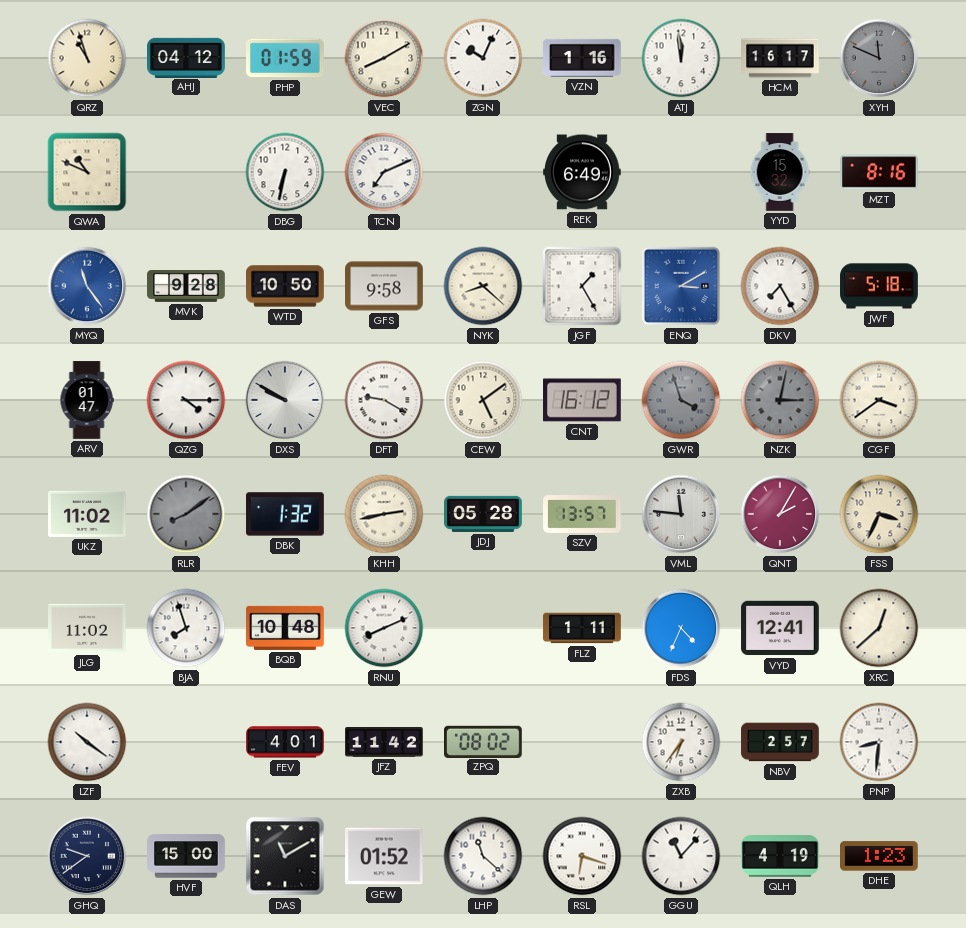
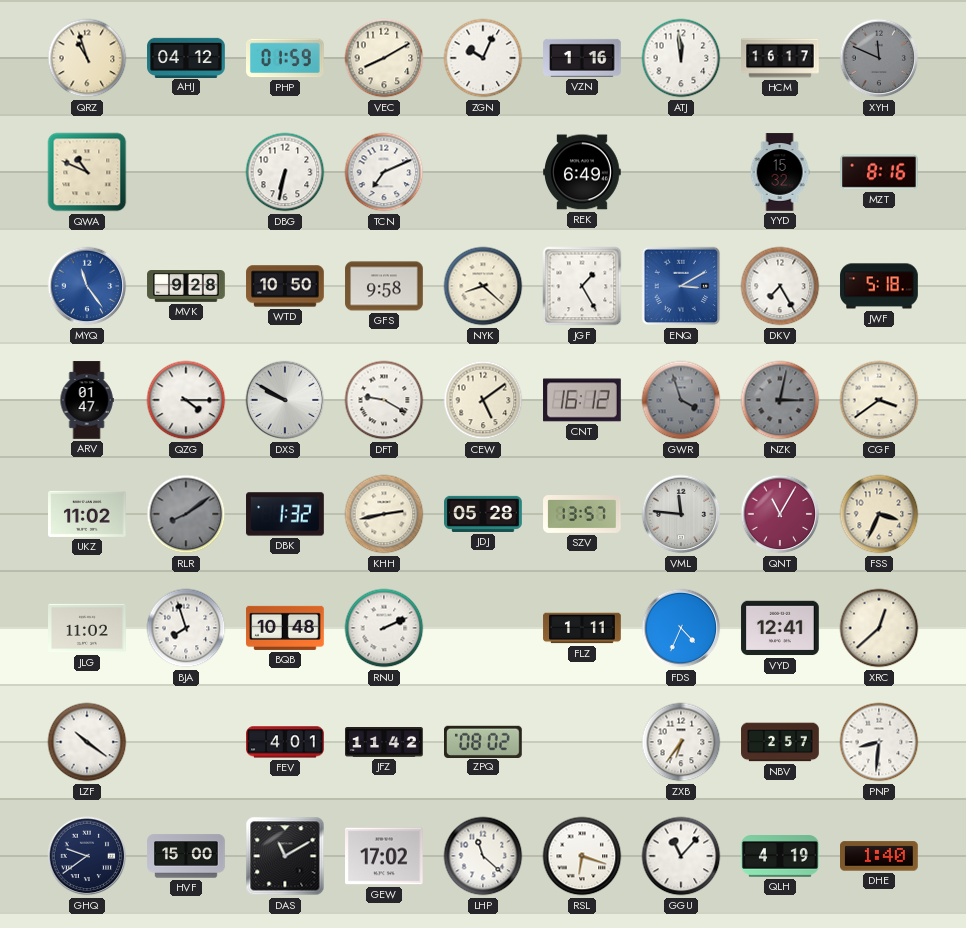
QNT: 2:05 -> 11:05 (780, 514)
RNU: 8:11 -> 2:11 (384, 628)
GEW: 01:52 -> 17:02 (384, 856)
DHE: 1:23 -> 1:40 (880, 856)
